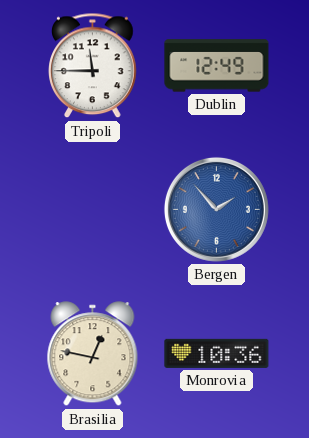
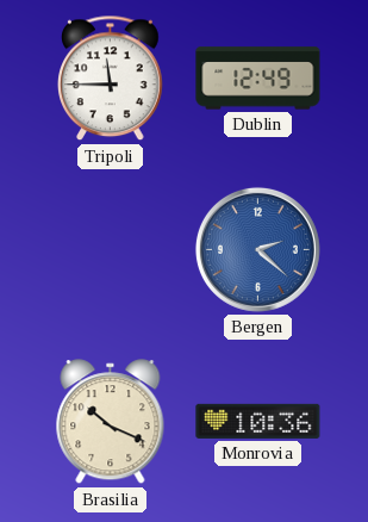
Bergen: 1:53 -> 2:22 (257, 249)
Brasilia: 12:47 -> 10:19 (111, 422)
